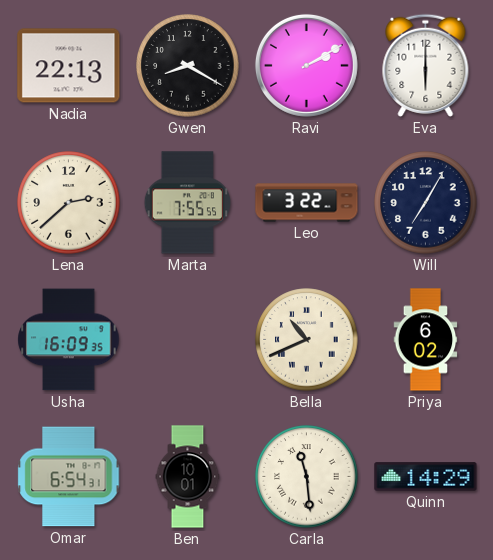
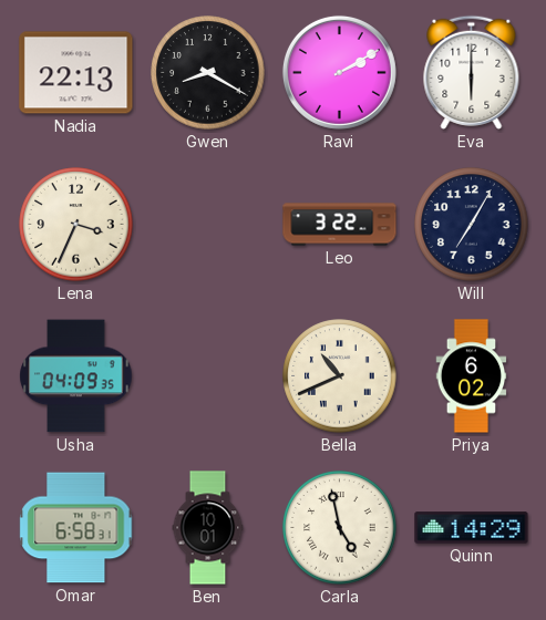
Lena: 2:38 -> 3:34 (76, 225)
Marta: 7:55 -> none (187, 203)
Usha: 16:09 -> 04:09 (76, 376)
Omar: 6:54 -> 6:58 (76, 528)
Carla: 11:29 -> 4:58 (340, 528)
